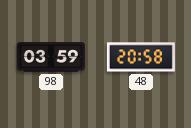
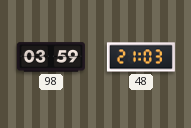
48: 20:58 -> 21:03 (141, 57)
